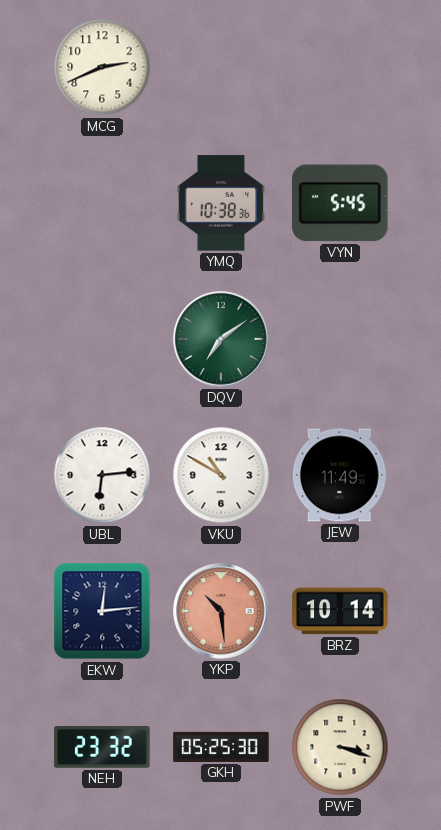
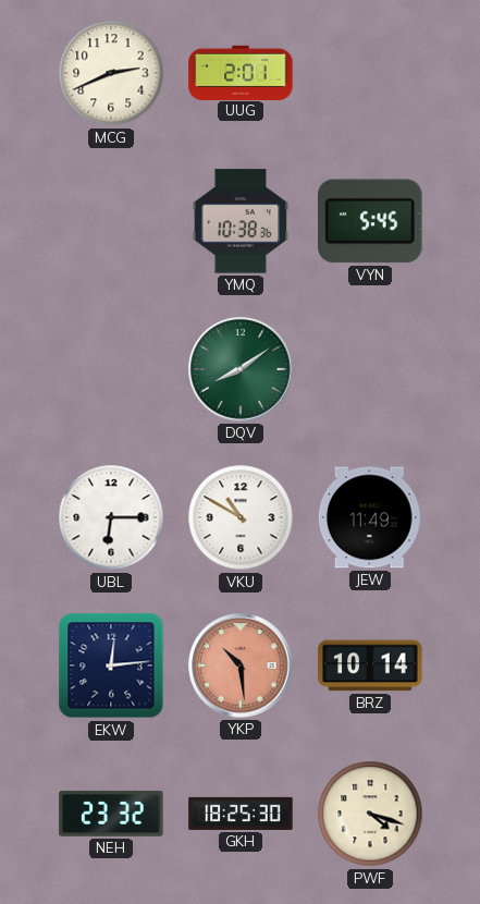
UUG: none -> 2:01 (241, 72)
DQV: 7:09 -> 8:09 (241, 369)
UBL: 6:14 -> 6:15 (111, 517)
GKH: 05:25 -> 18:25 (241, 814)
PWF: 3:18 -> 4:18 (370, 814)
